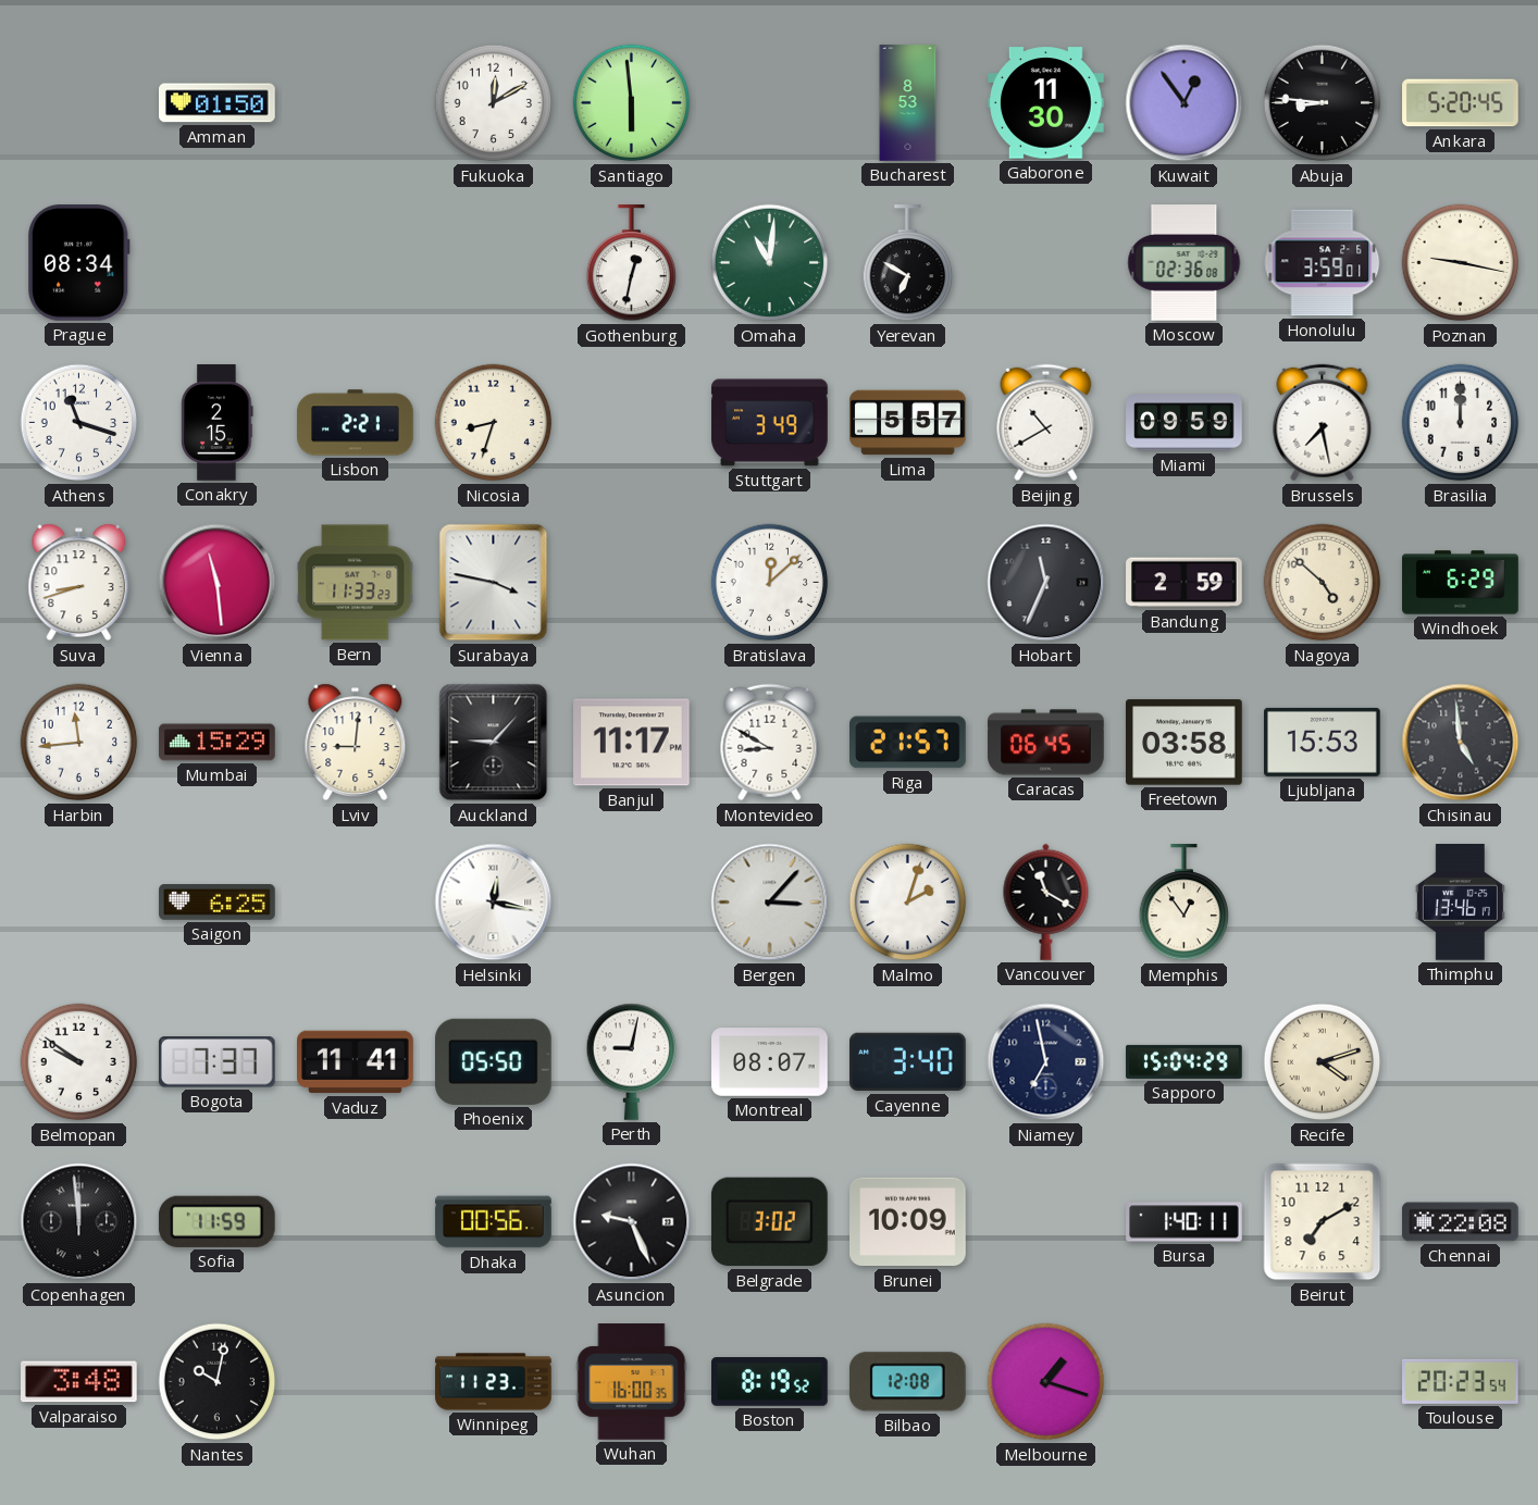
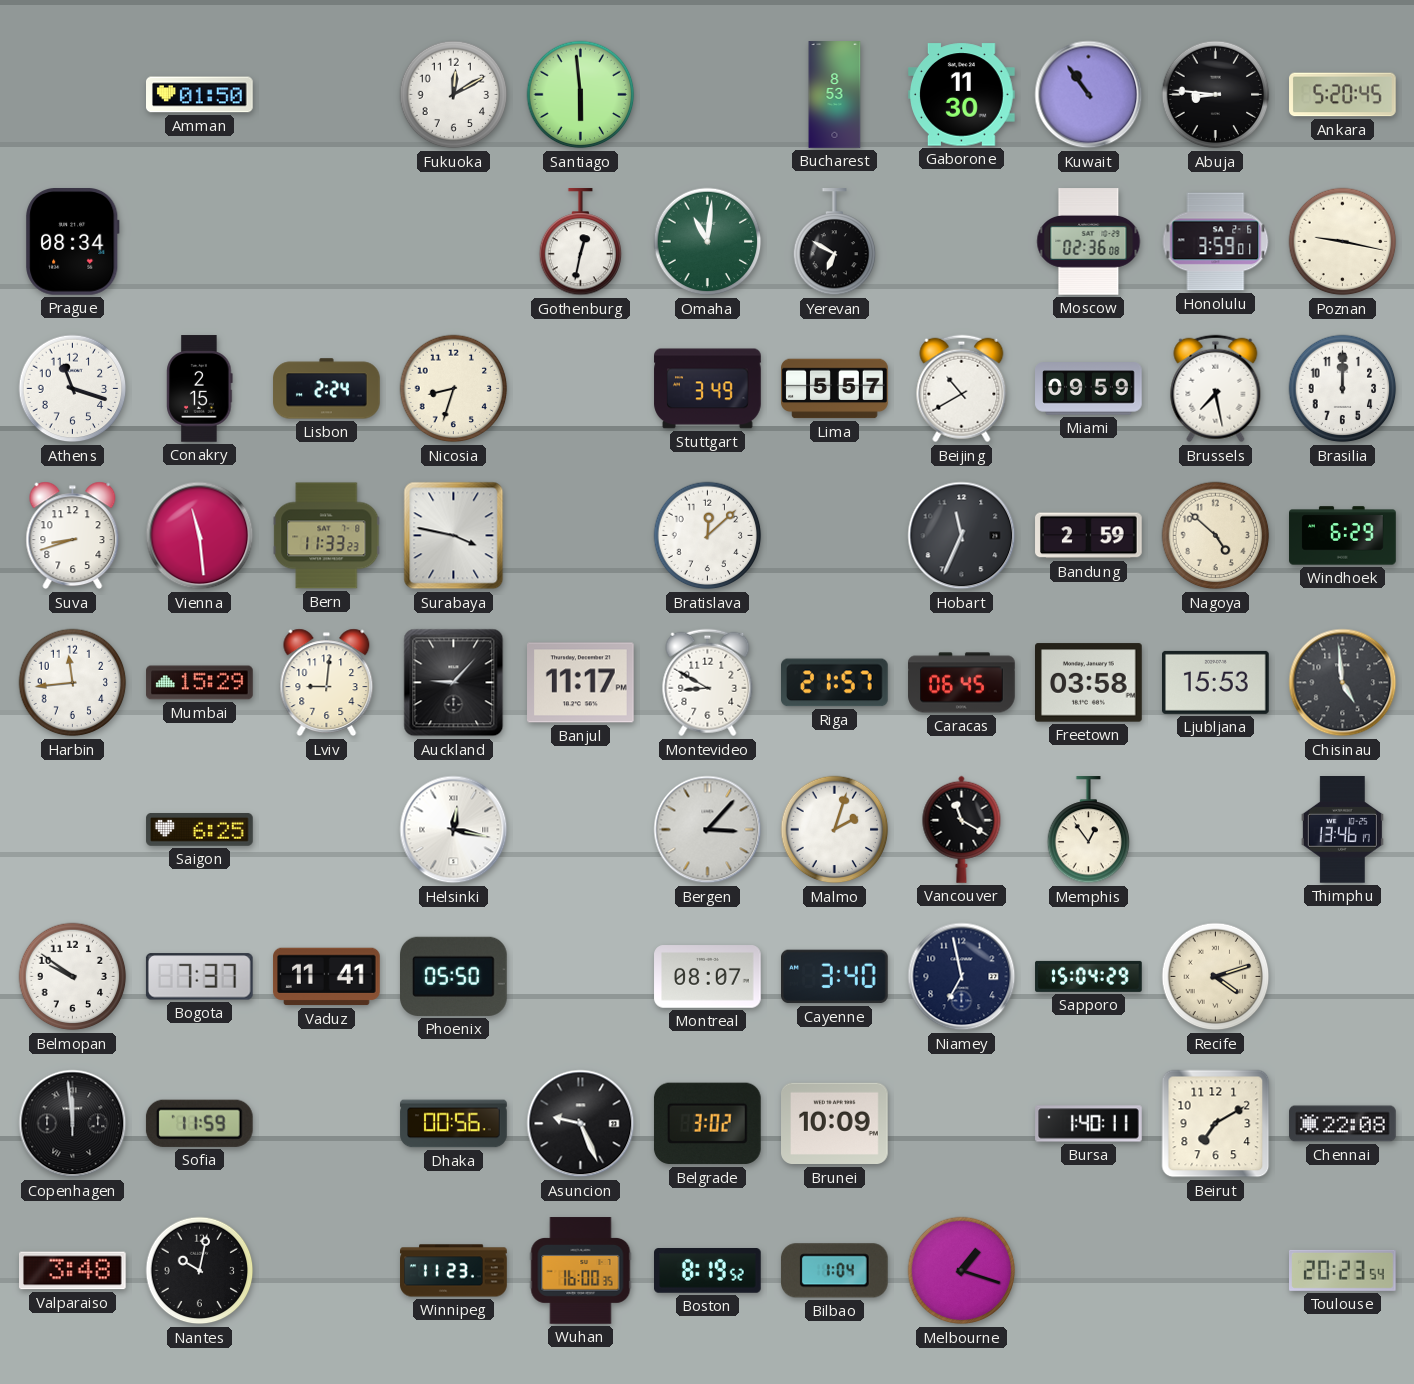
Kuwait: 12:54 -> 10:54 (1089, 95)
Lisbon: 2:21 -> 2:24 (327, 389)
Perth: 9:02 -> none (632, 1061)
Bilbao: 12:08 -> 1:04 (834, 1271)
